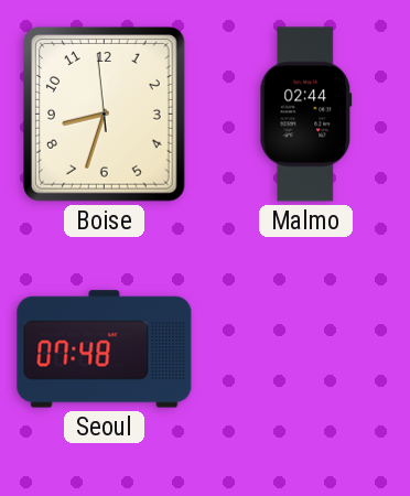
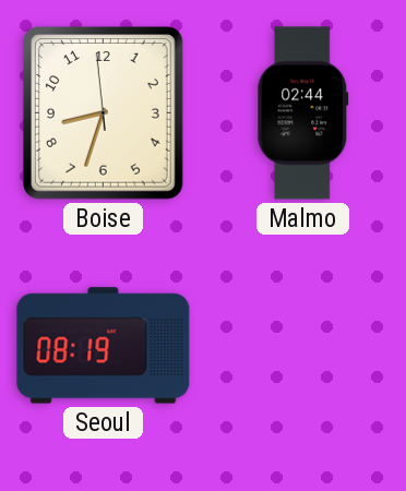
Seoul: 07:48 -> 08:19 (104, 346)
